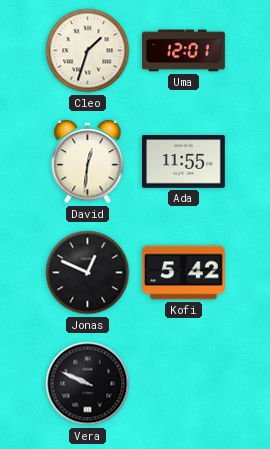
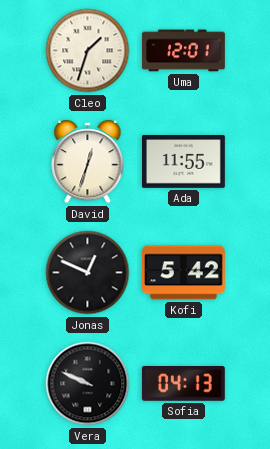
David: 12:31 -> 12:33 (88, 162)
Sofia: none -> 04:13 (183, 384)
